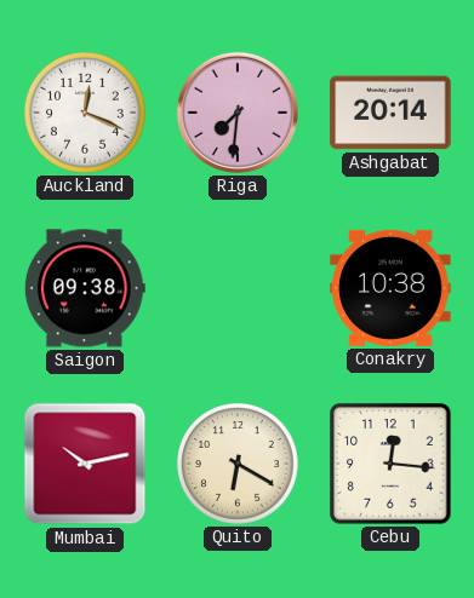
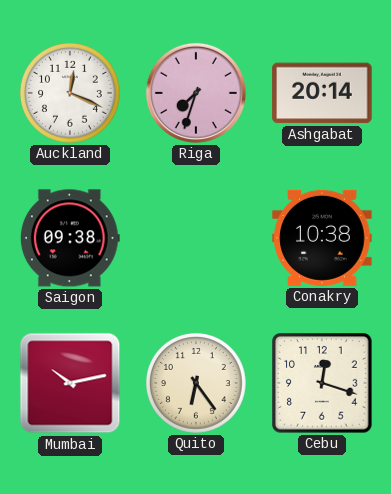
Riga: 7:31 -> 7:33 (196, 93)
Quito: 6:20 -> 6:24 (197, 384)
Cebu: 12:16 -> 12:18 (322, 383)
